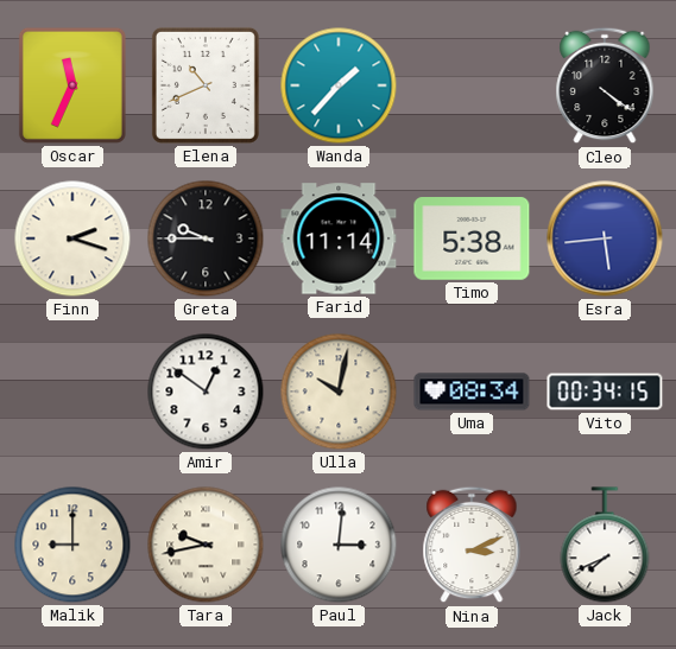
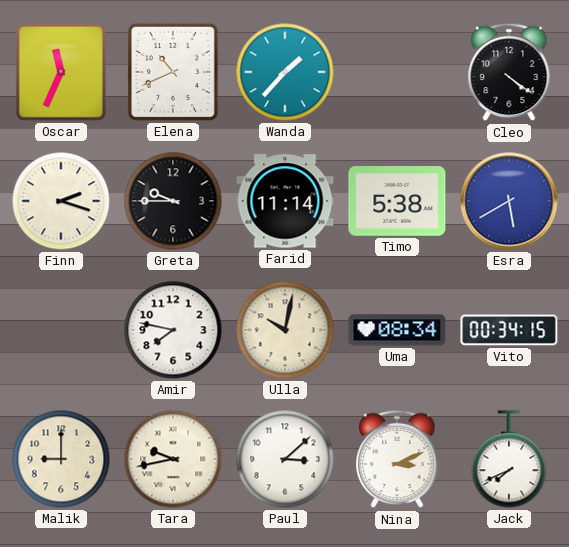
Esra: 5:44 -> 5:40 (509, 201)
Amir: 12:51 -> 7:47 (173, 330)
Paul: 3:01 -> 3:08 (285, 459)
